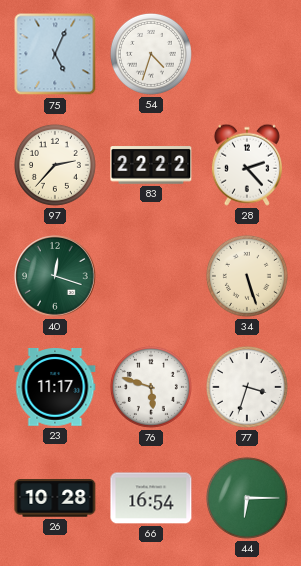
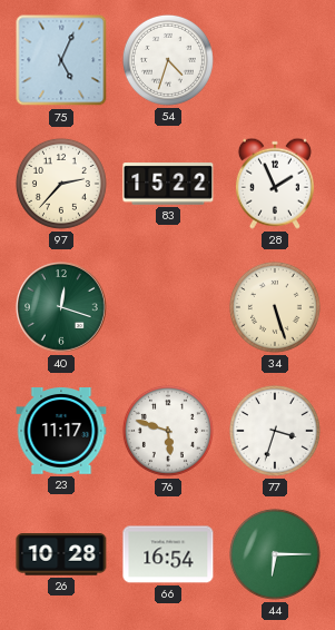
83: 22:22 -> 15:22 (168, 184)
28: 2:23 -> 1:56 (275, 184)
